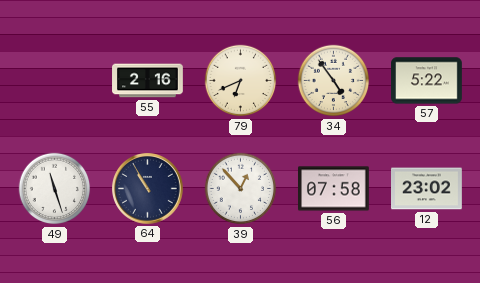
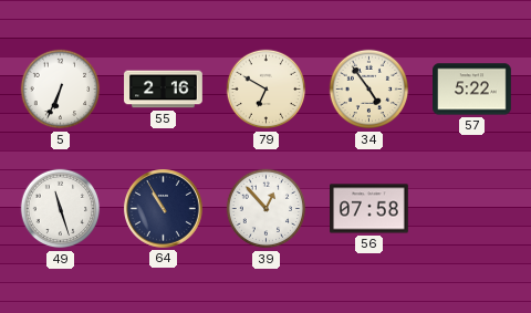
5: none -> 6:34 (61, 90)
79: 6:41 -> 6:50 (267, 90)
12: 23:02 -> none (427, 189)
